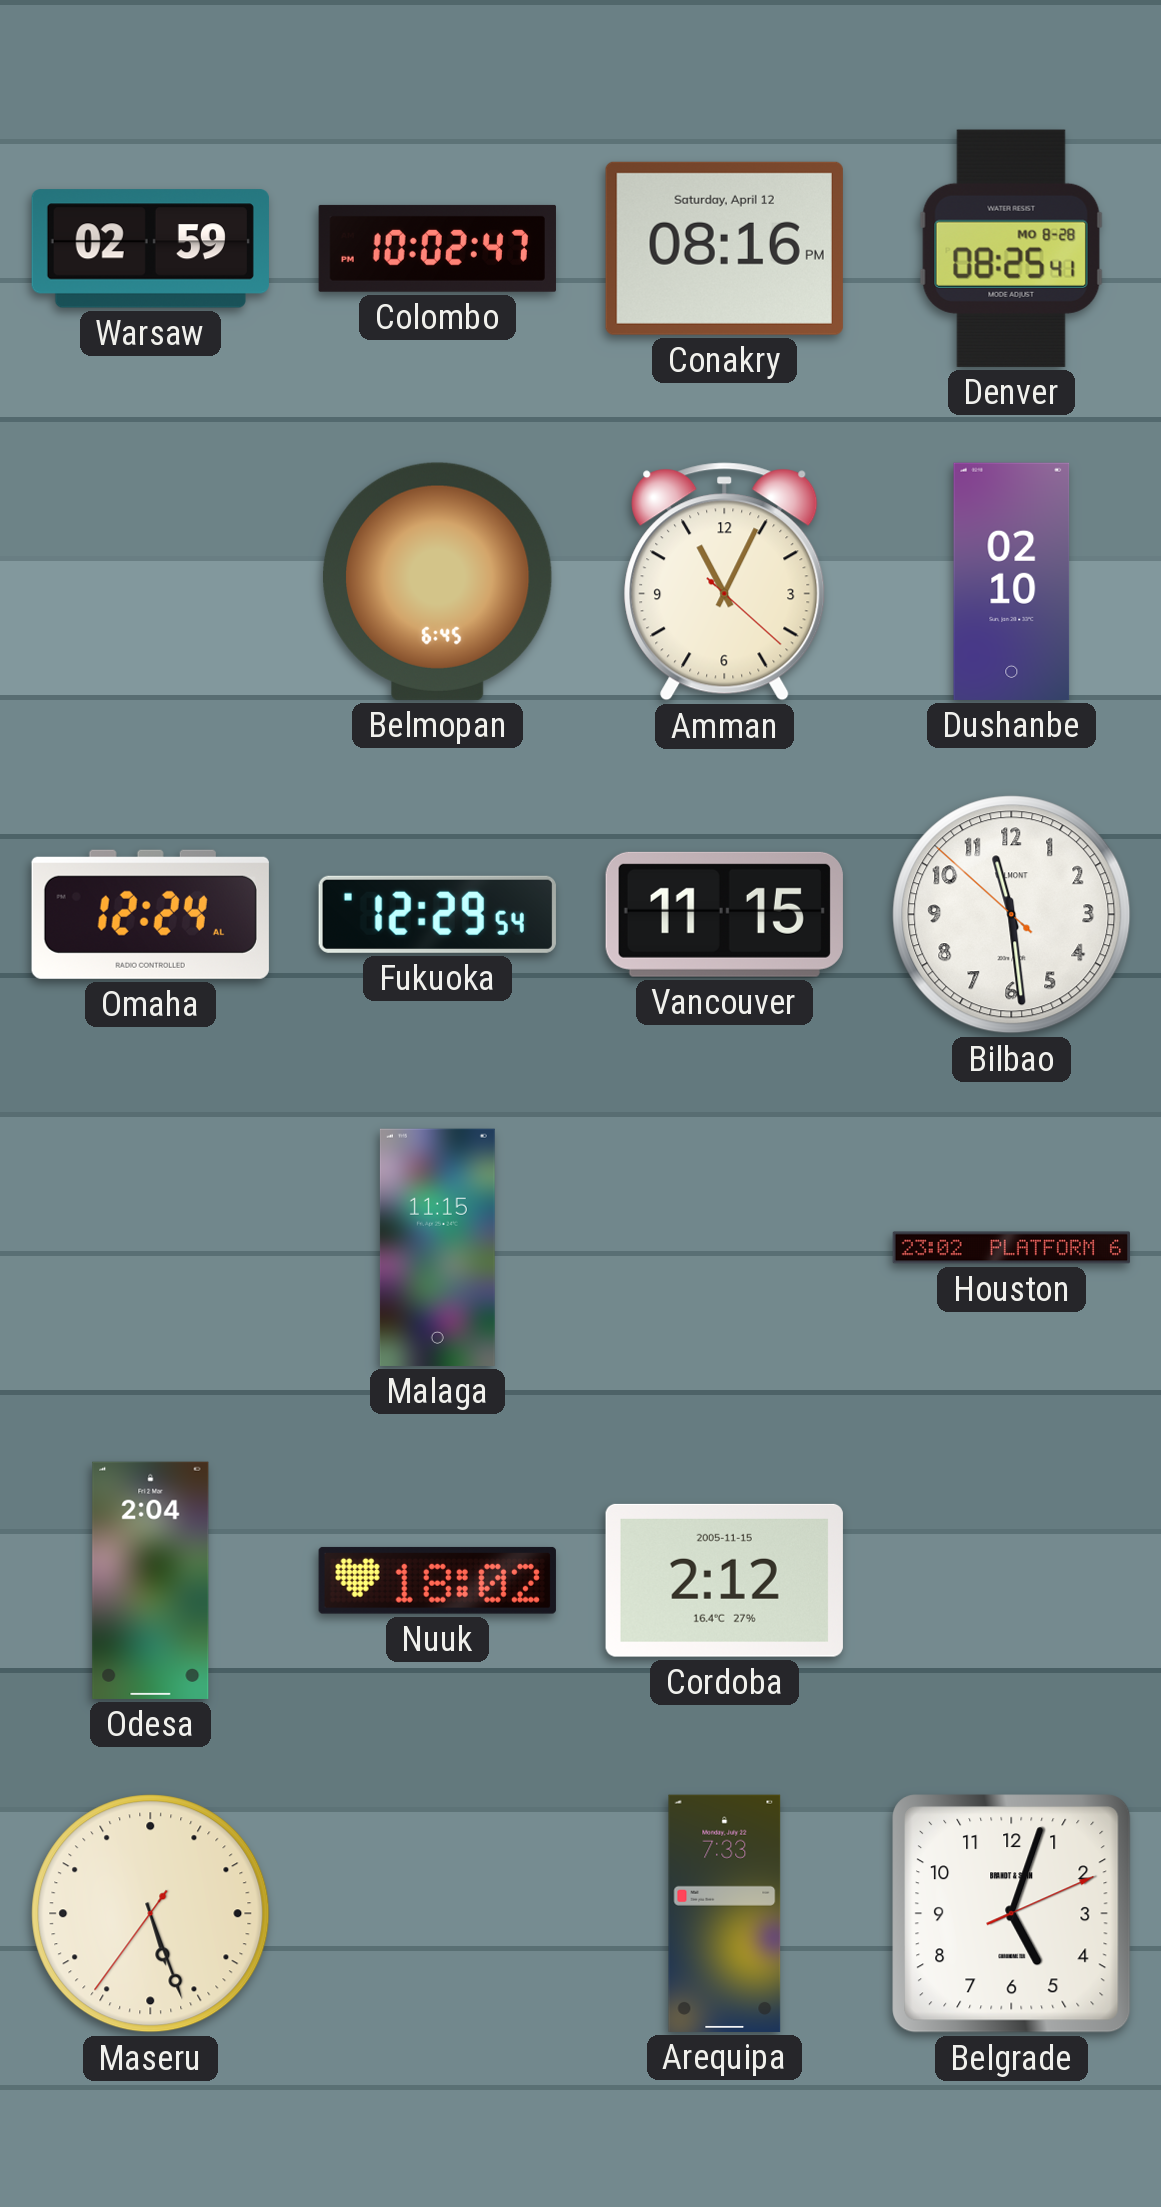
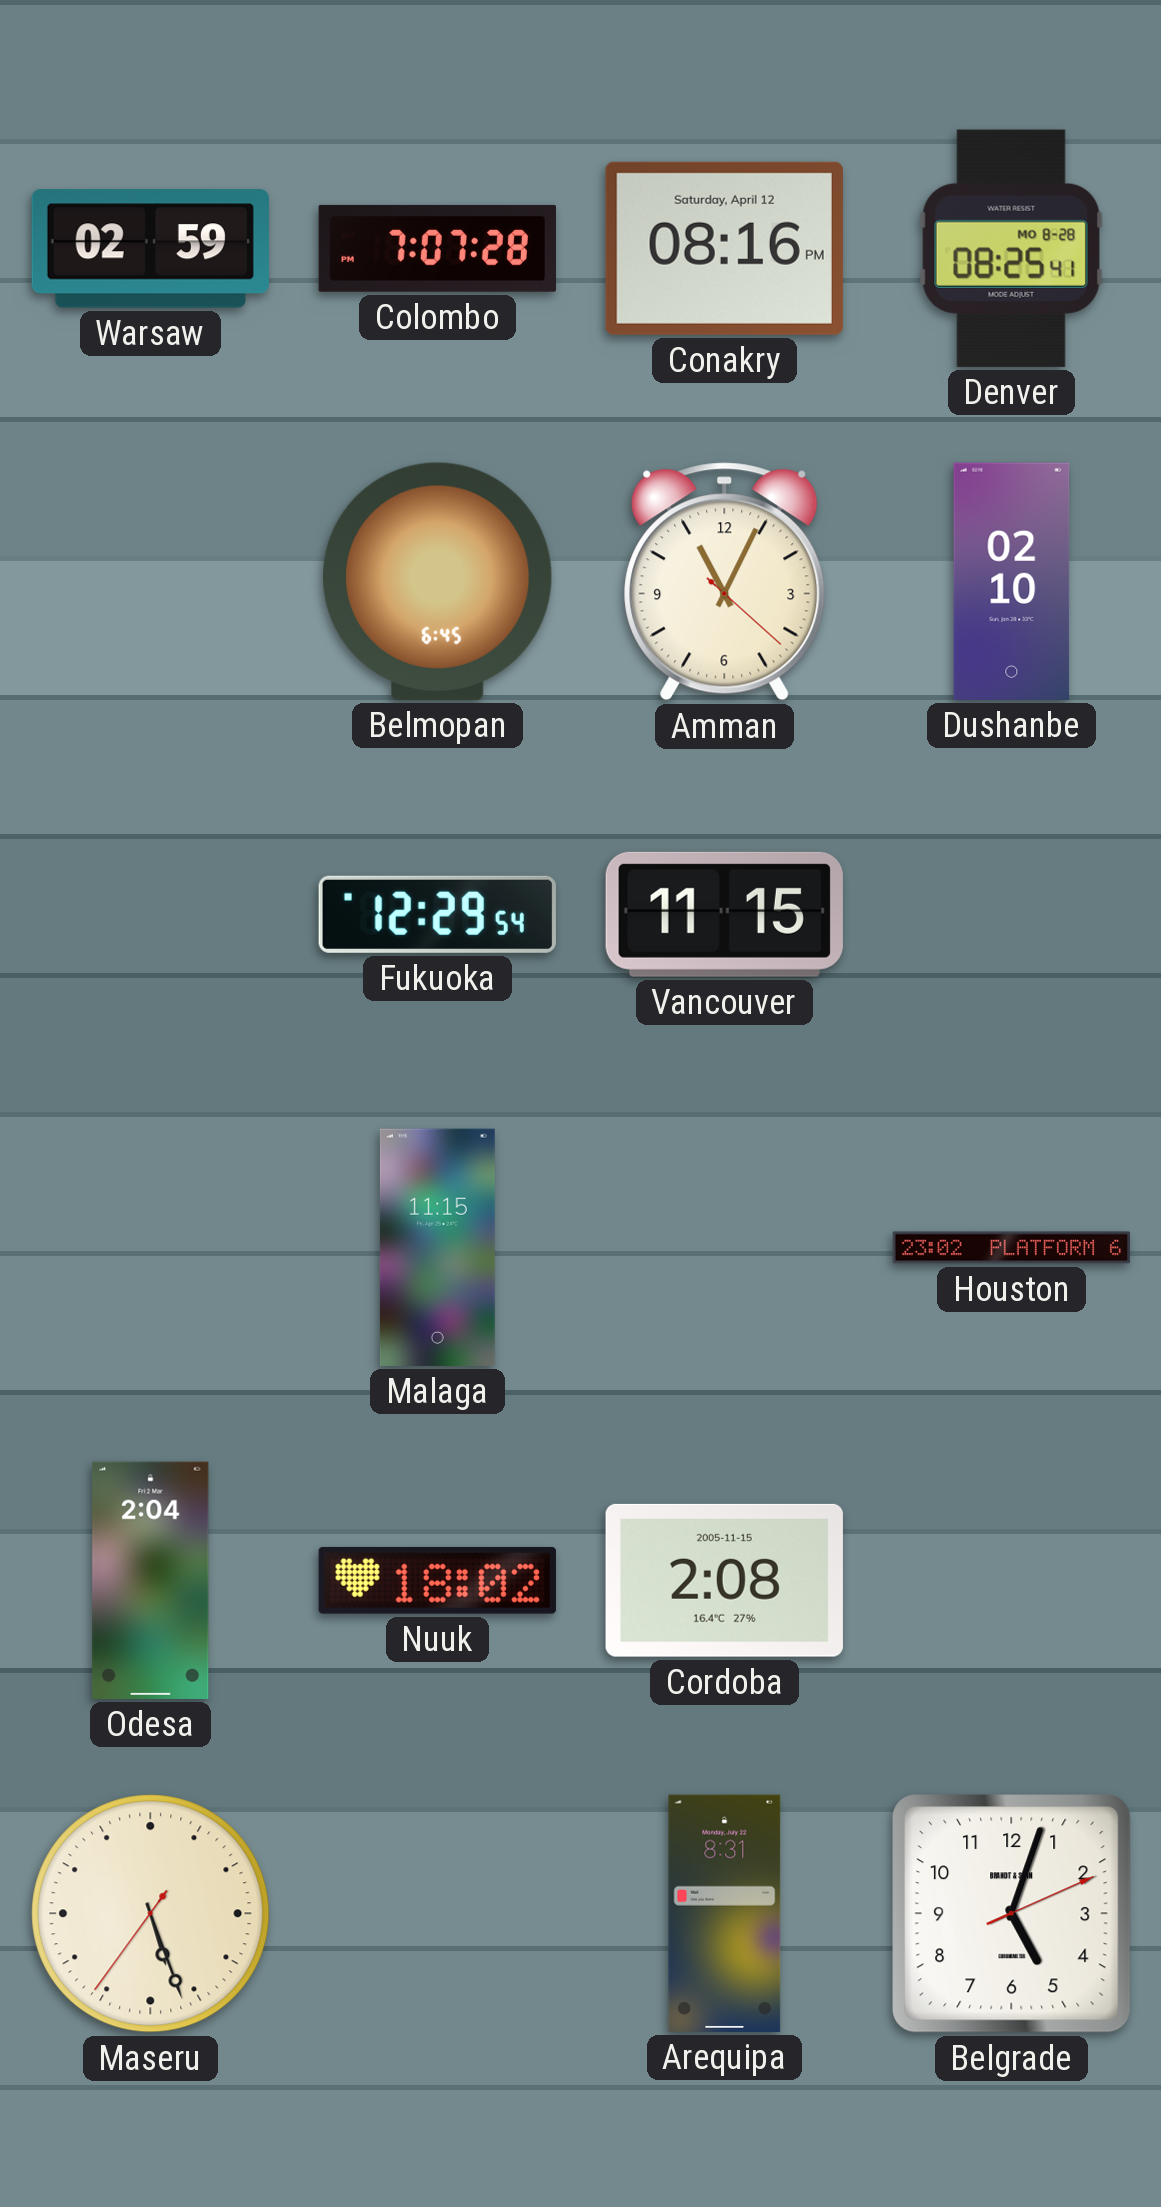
Colombo: 10:02 -> 7:07 (437, 248)
Omaha: 12:24 -> none (150, 914)
Bilbao: 11:28 -> none (1012, 915)
Cordoba: 2:12 -> 2:08 (724, 1580)
Arequipa: 7:33 -> 8:31 (725, 1913)
